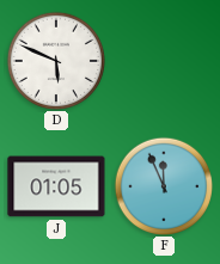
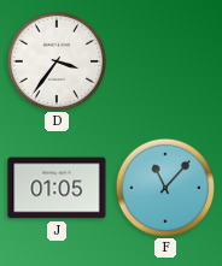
D: 5:49 -> 3:36 (55, 60)
F: 11:56 -> 11:07 (164, 187)
